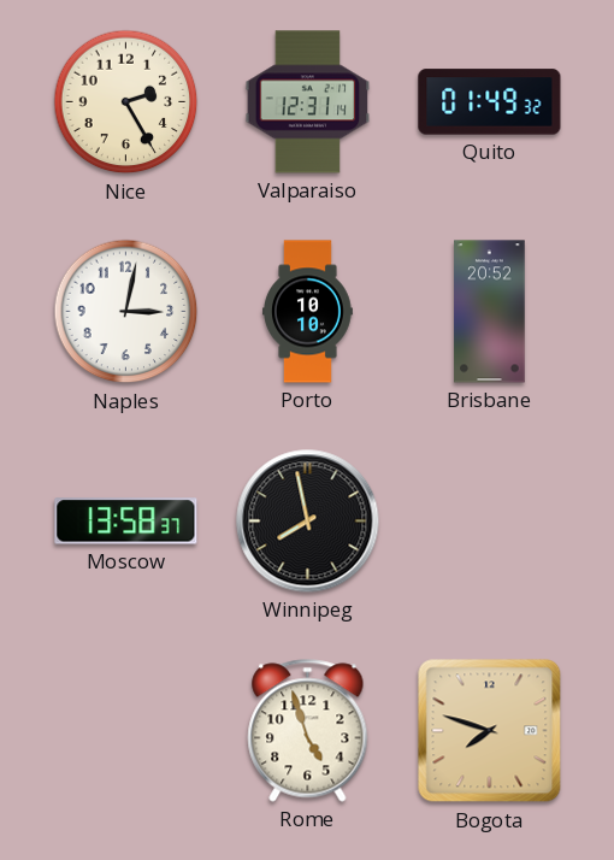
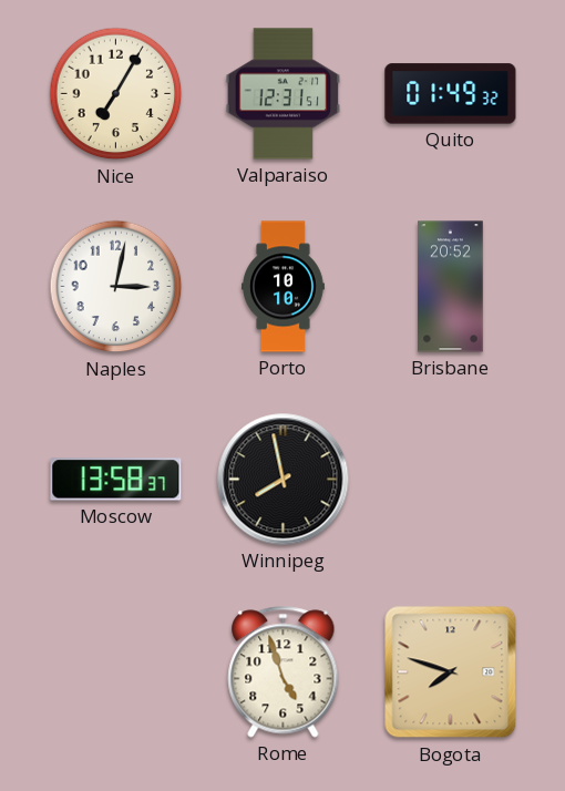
Nice: 2:25 -> 7:05 (116, 94)
Valparaiso: 12:31:14 -> 12:31:51 (284, 94)
